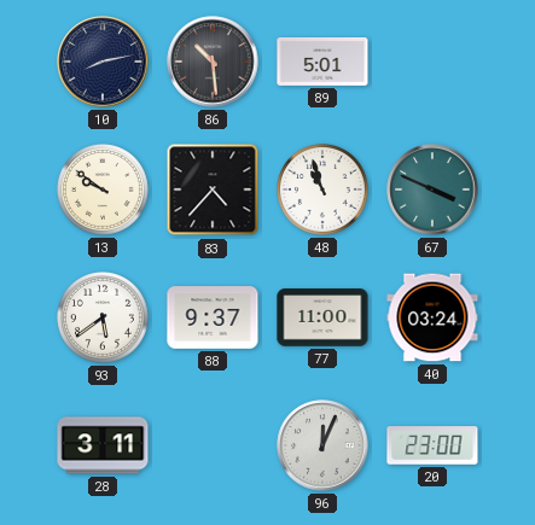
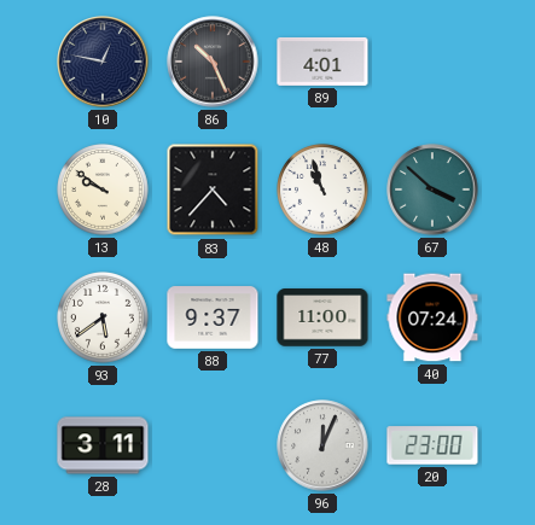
10: 8:13 -> 12:47 (103, 62)
86: 10:29 -> 10:26 (213, 62)
89: 5:01 -> 4:01 (322, 62)
67: 3:49 -> 3:52 (432, 189)
40: 03:24 -> 07:24 (432, 317)
